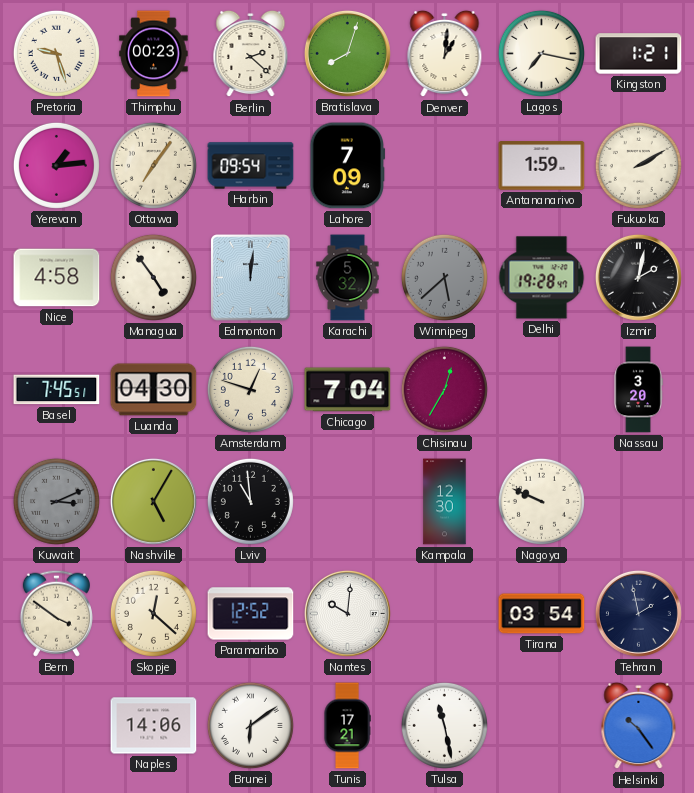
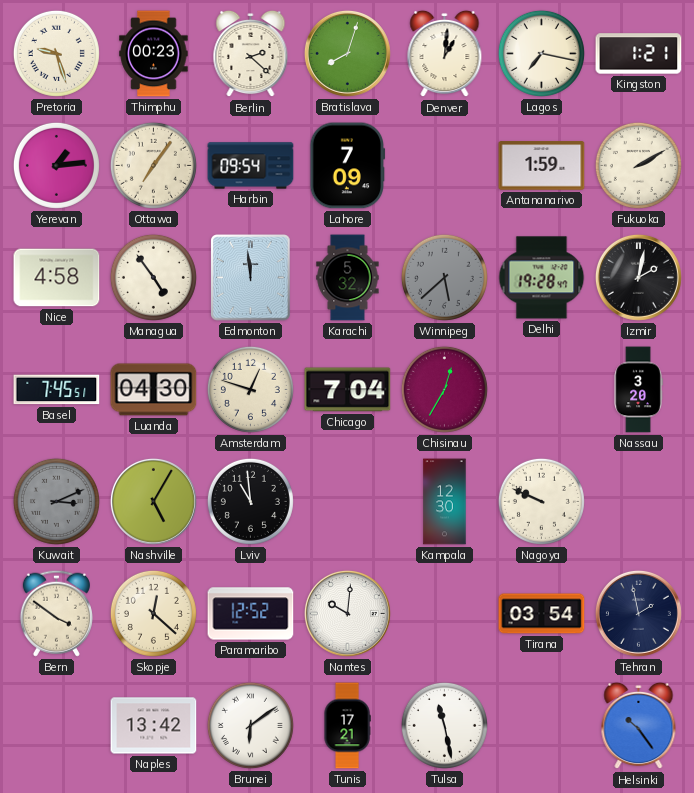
Edmonton: 12:01 -> 11:59 (251, 278)
Naples: 14:06 -> 13:42 (154, 726)
